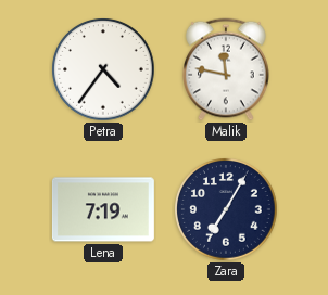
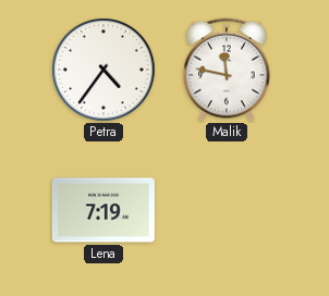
Zara: 7:05 -> none (226, 209)
